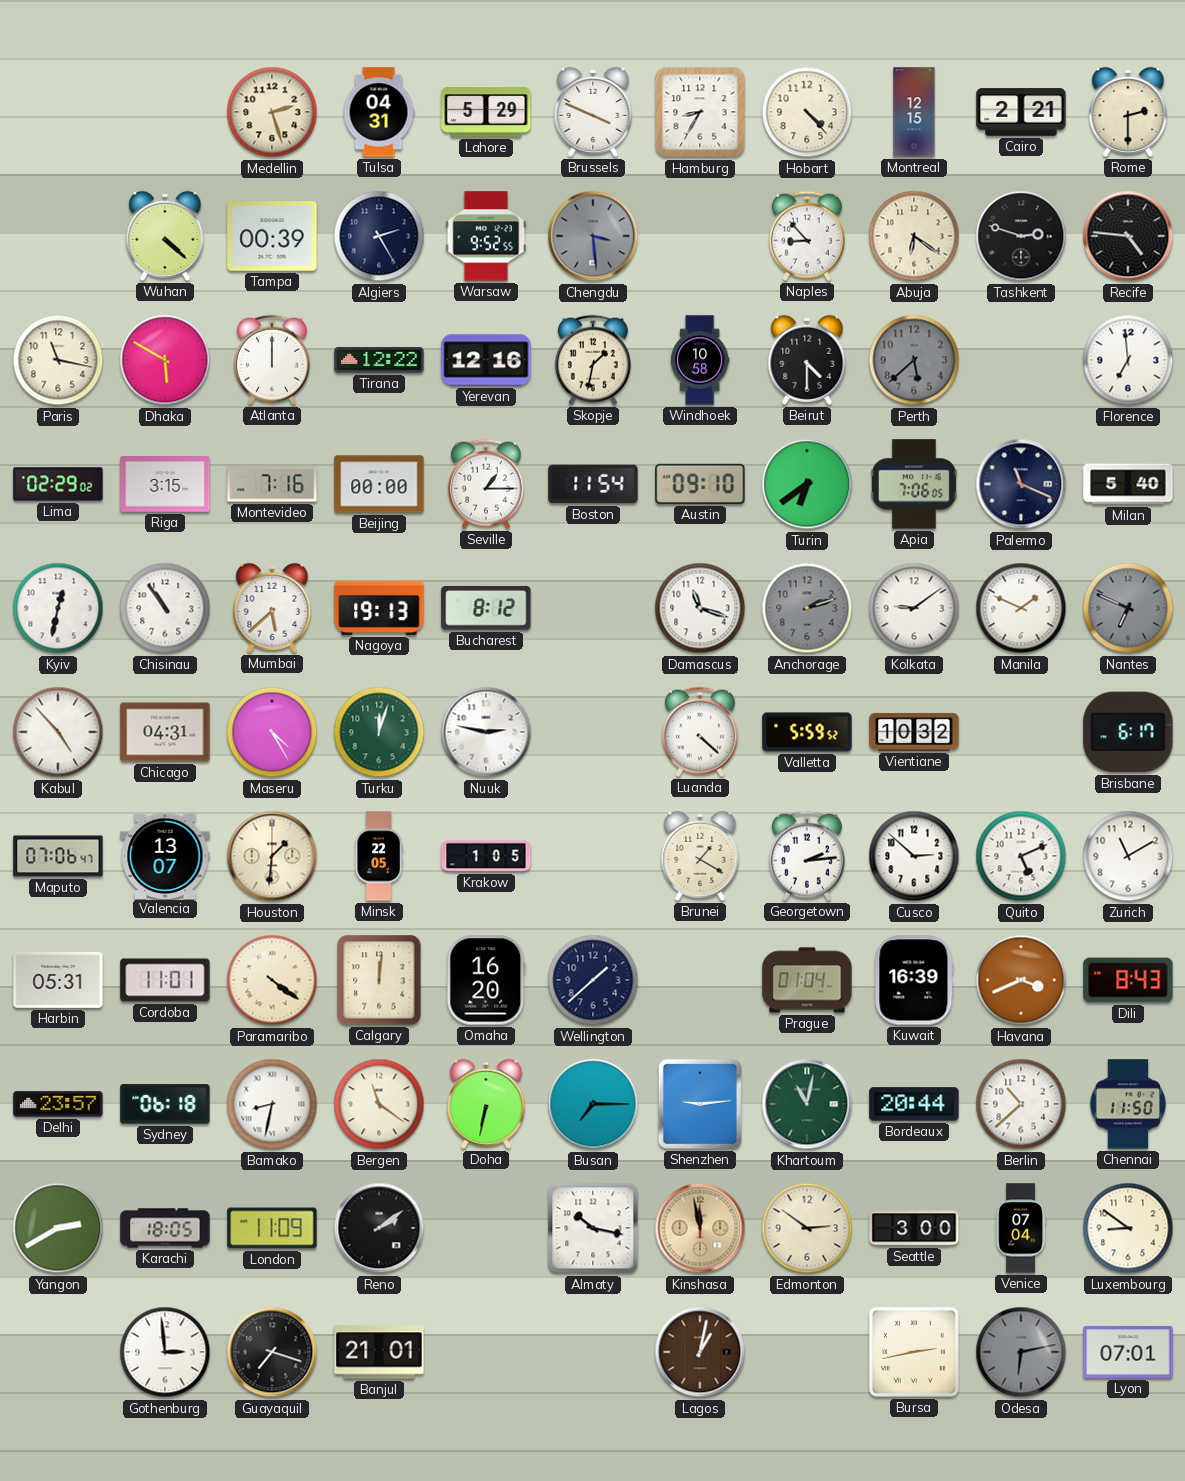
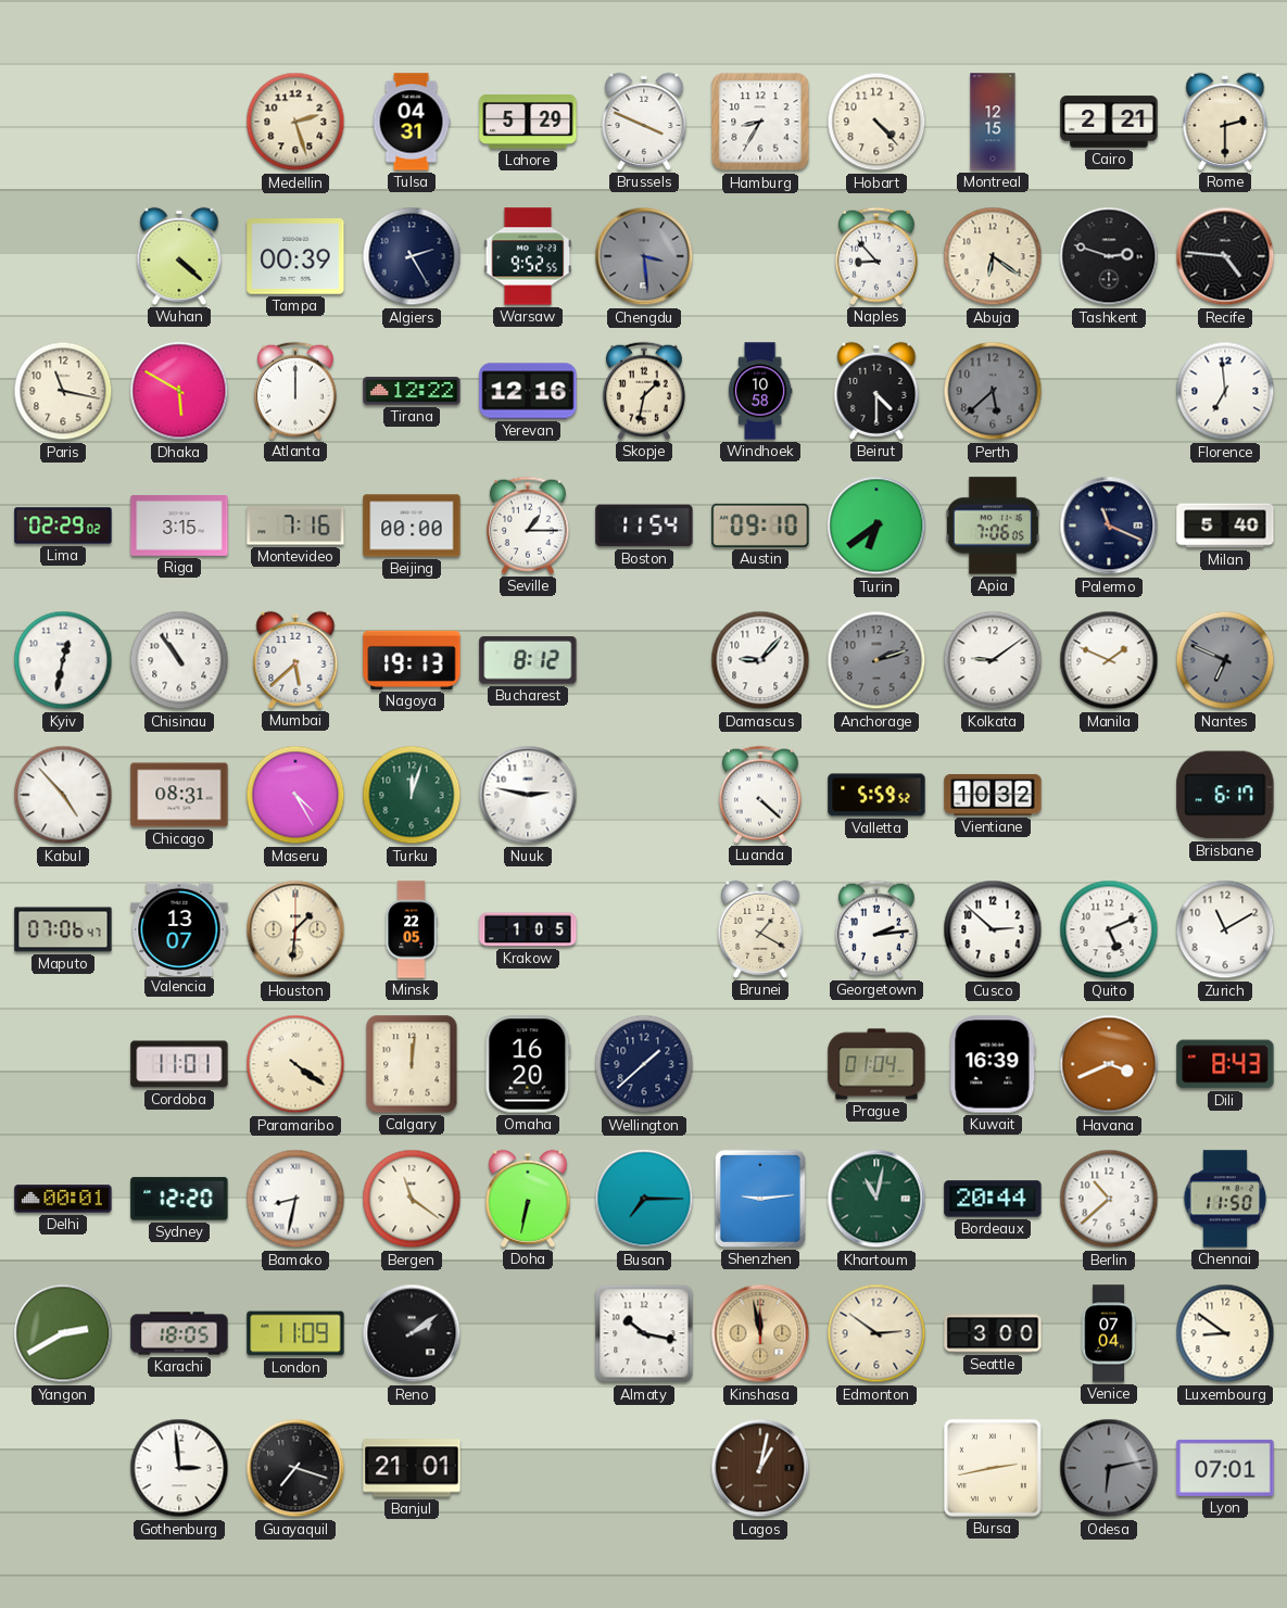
Damascus: 11:18 -> 9:07 (760, 660)
Chicago: 04:31 -> 08:31 (179, 795)
Harbin: 05:31 -> none (58, 980)
Delhi: 23:57 -> 00:01 (63, 1199)
Sydney: 06:18 -> 12:20 (179, 1199)
